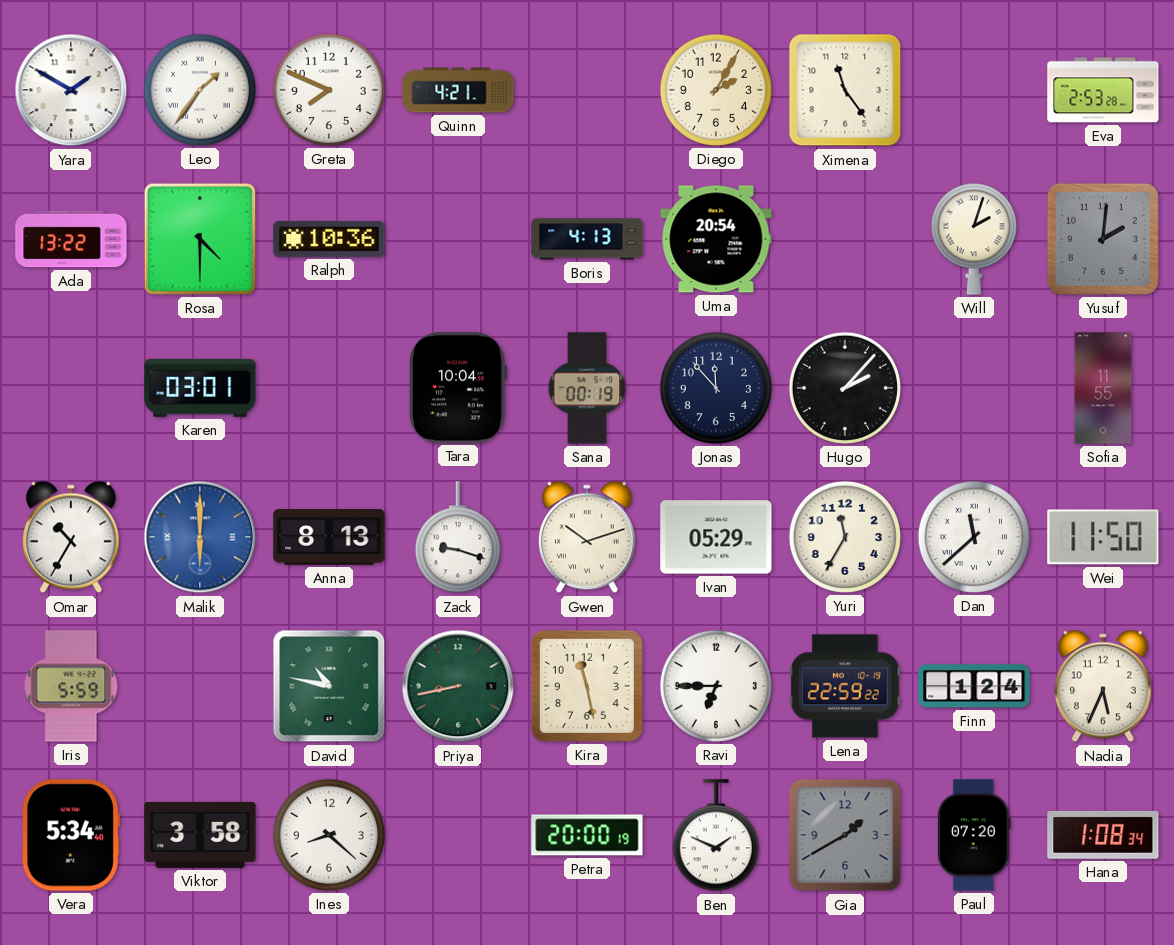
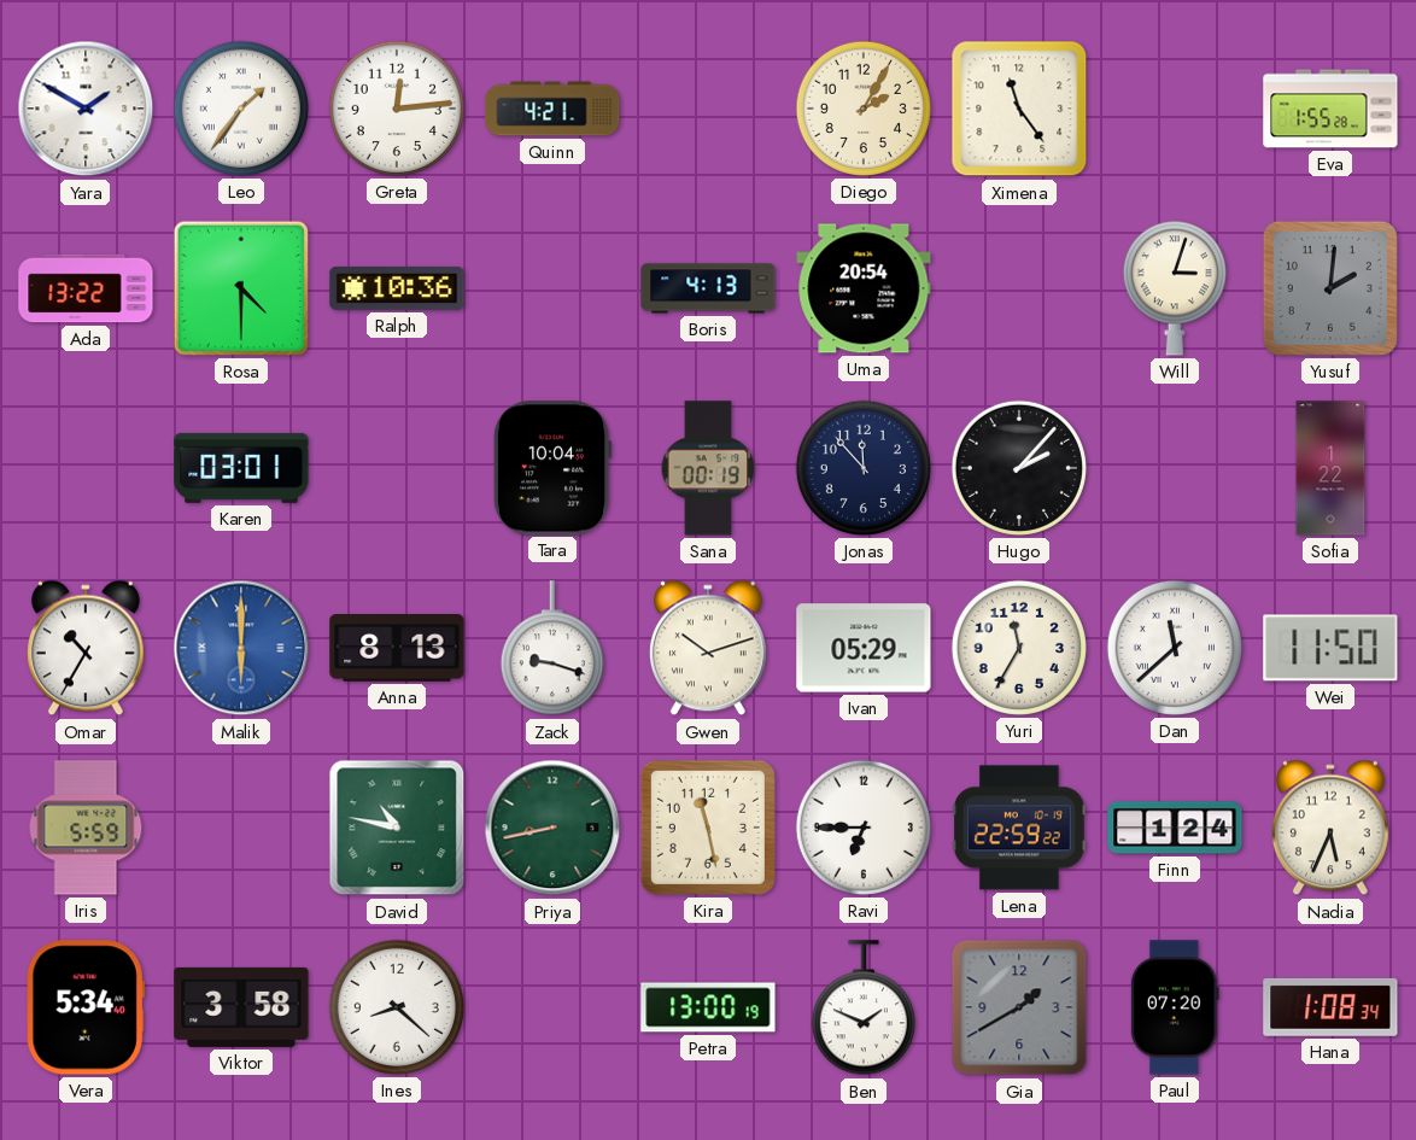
Greta: 7:49 -> 12:14 (397, 109)
Eva: 2:53 -> 1:55 (1330, 109)
Will: 2:03 -> 3:03 (1175, 288)
Sofia: 11:55 -> 1:22 (1330, 468)
Petra: 20:00 -> 13:00 (708, 1007)
